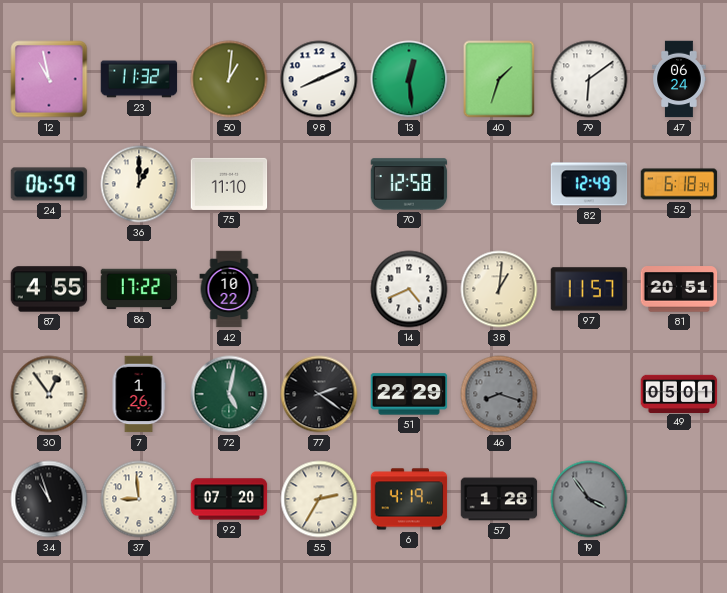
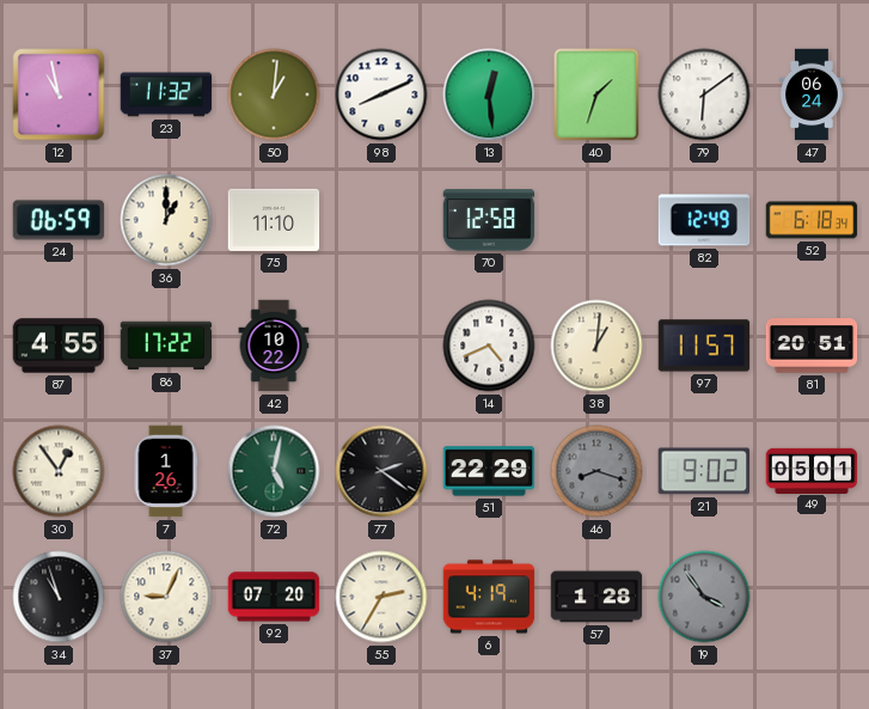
21: none -> 9:02 (703, 471)
37: 8:59 -> 9:04 (166, 597)
